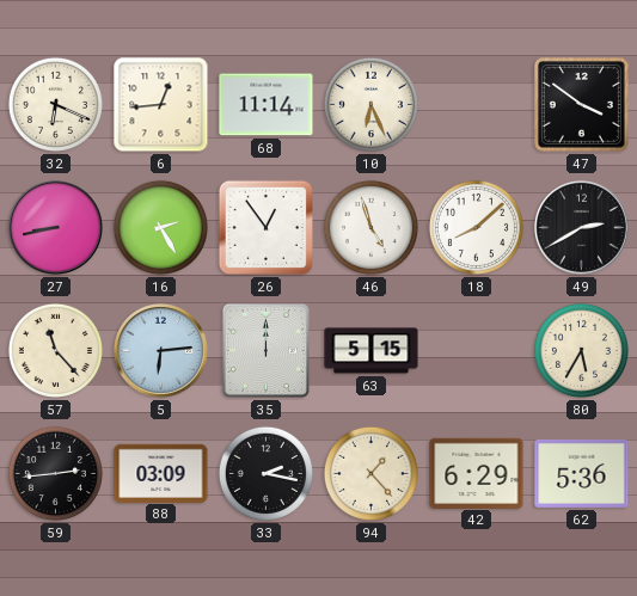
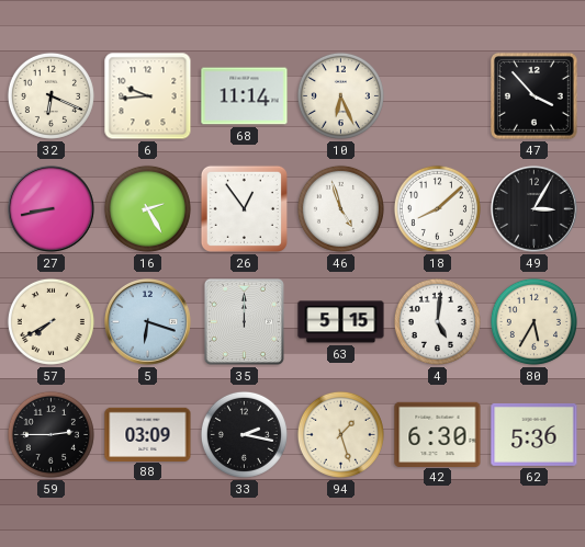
6: 12:44 -> 9:44 (148, 96)
47: 3:51 -> 3:53 (533, 95)
49: 2:40 -> 3:05 (535, 209)
57: 11:23 -> 7:40 (50, 321)
5: 6:14 -> 6:18 (148, 322)
4: none -> 5:01 (437, 321)
59: 2:44 -> 2:45 (50, 434)
94: 1:23 -> 1:27 (340, 434)
42: 6:29 -> 6:30 (438, 434)
